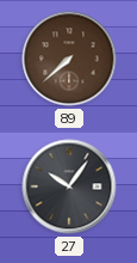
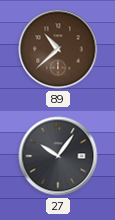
89: 7:38 -> 10:38 (58, 49)
